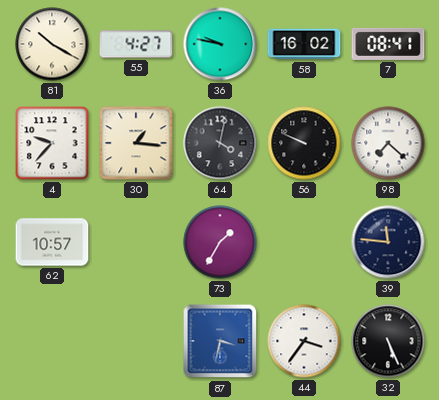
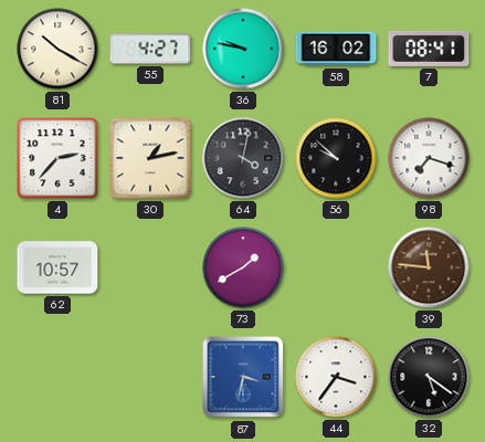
4: 9:37 -> 2:37 (57, 158)
30: 1:16 -> 1:13 (150, 158)
56: 9:49 -> 9:52 (336, 158)
98: 7:22 -> 7:18 (429, 158)
73: 1:35 -> 1:40 (243, 267)
39 dial: navy -> brown (429, 267)
32: 5:26 -> 5:21 (429, 377)
